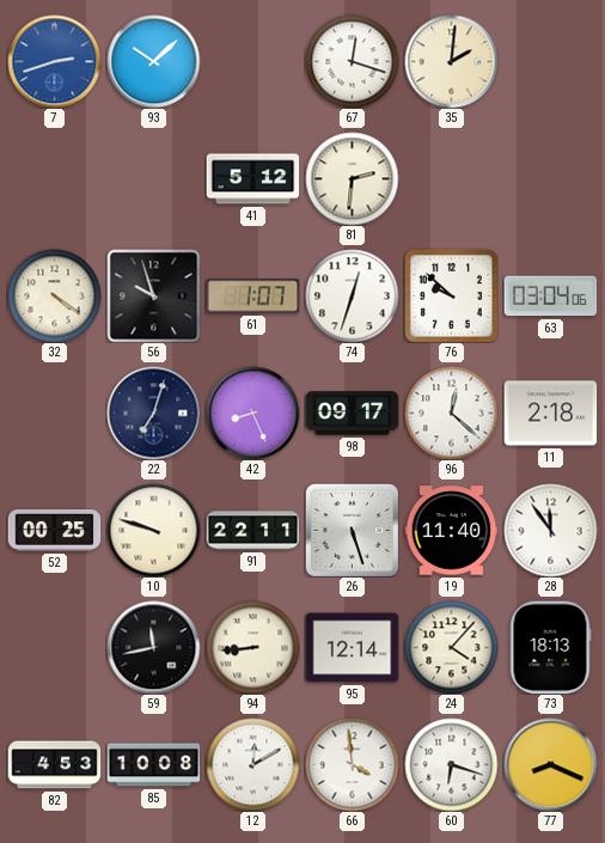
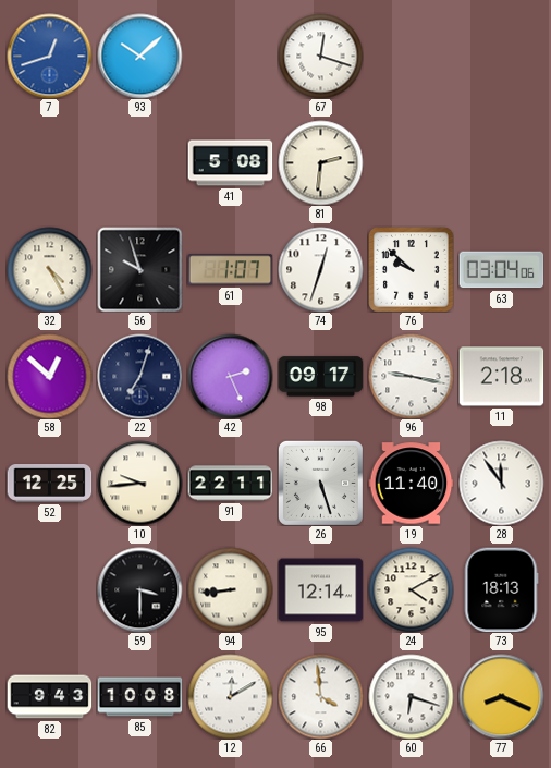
7: 2:42 -> 12:42 (49, 56)
35: 2:01 -> none (451, 61)
41: 5:12 -> 5:08 (230, 163)
32: 4:21 -> 4:25 (49, 269)
58: none -> 12:52 (49, 376)
42: 8:26 -> 2:26 (230, 376)
96: 12:22 -> 9:17 (411, 376)
52: 00:25 -> 12:25 (49, 484)
10: 9:48 -> 9:44 (139, 483)
59: 11:43 -> 3:30 (139, 589)
24: 4:07 -> 4:10 (411, 589)
82: 4:53 -> 9:43 (49, 697)
